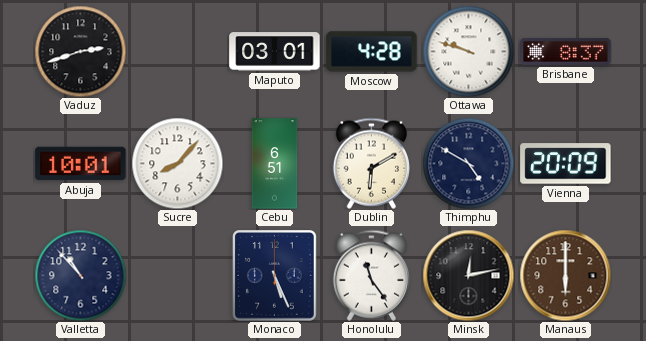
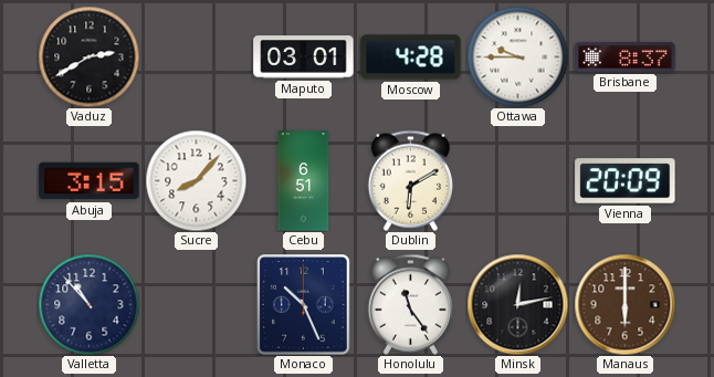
Vaduz: 2:42 -> 2:40 (88, 56)
Ottawa: 9:48 -> 9:45 (517, 56)
Abuja: 10:01 -> 3:15 (90, 181)
Thimphu: 4:50 -> none (468, 163)
Monaco: 5:26 -> 10:26 (304, 305)
